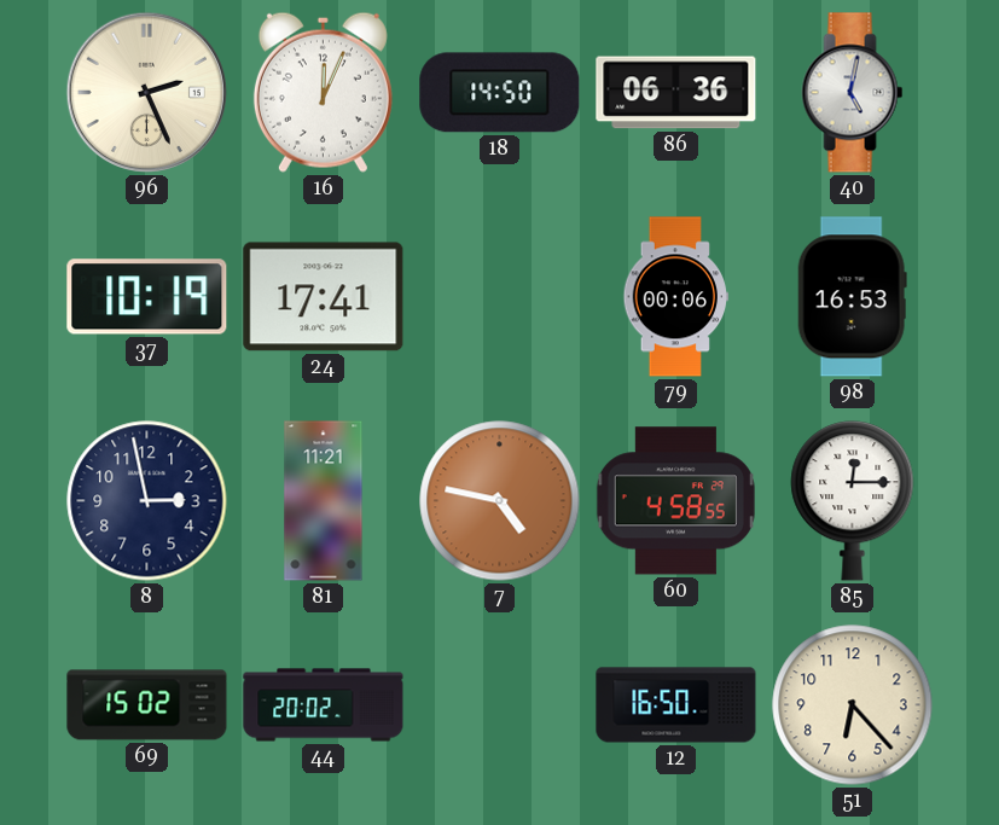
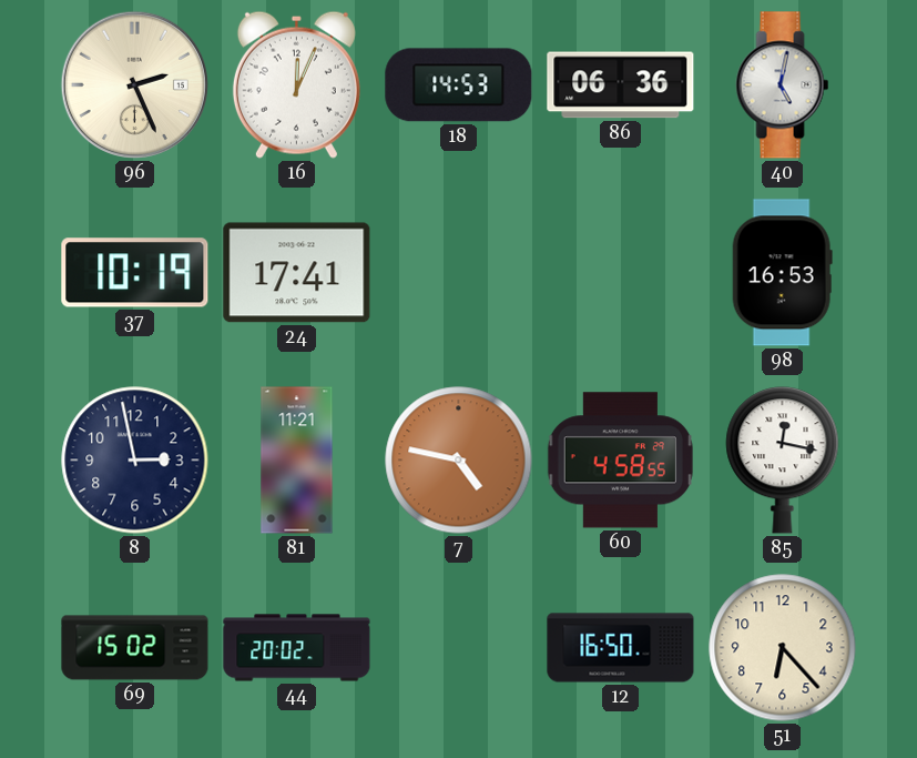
18: 14:50 -> 14:53 (459, 85)
79: 00:06 -> none (676, 297)
85: 12:15 -> 12:17 (783, 461)
